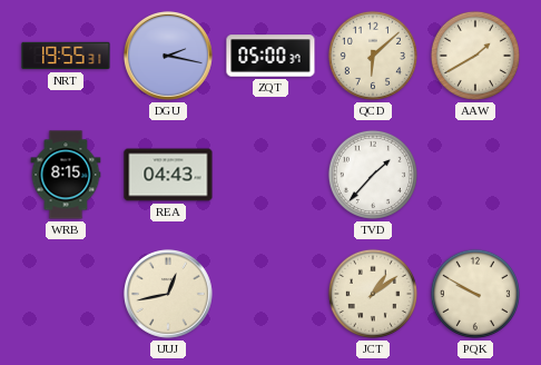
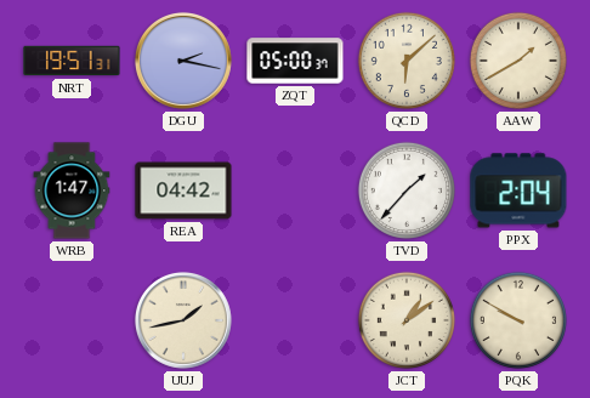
NRT: 19:55 -> 19:51 (72, 61)
WRB: 8:15 -> 1:47 (72, 191)
REA: 04:43 -> 04:42 (183, 191)
PPX: none -> 2:04 (518, 191)
UUJ: 12:43 -> 1:43 (183, 320)
